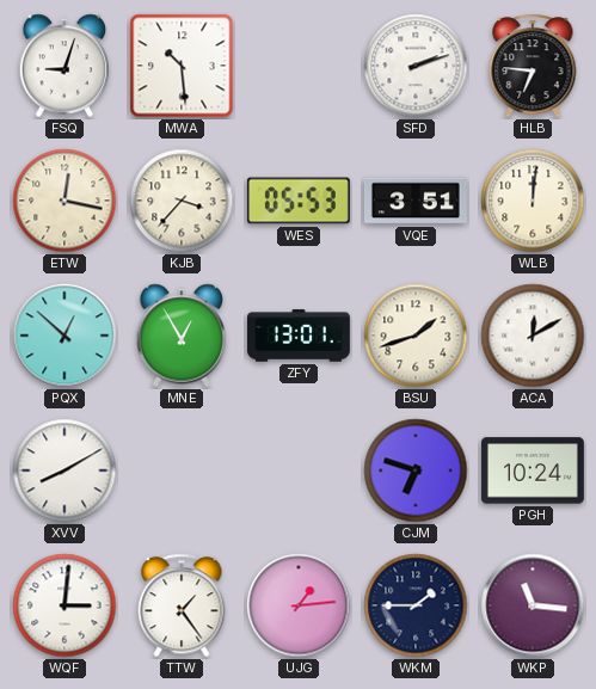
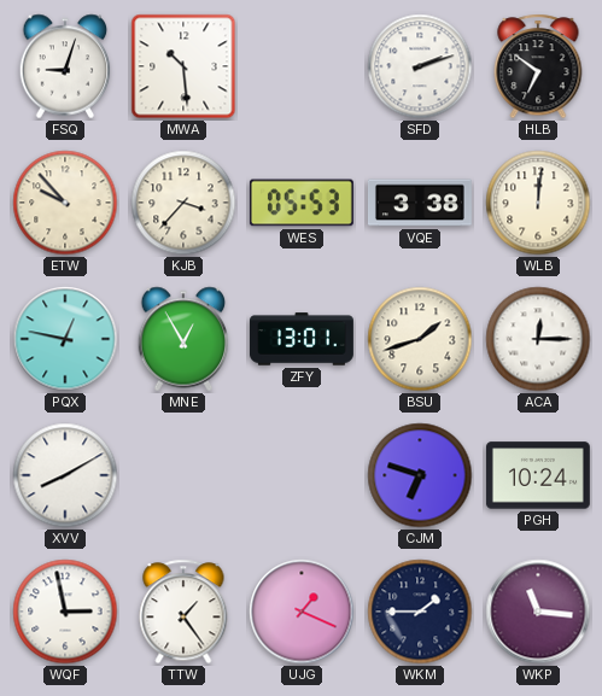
HLB: 6:46 -> 6:51 (538, 66)
ETW: 12:17 -> 9:53 (65, 203)
VQE: 3:51 -> 3:38 (420, 203)
PQX: 12:52 -> 12:47 (65, 339)
ACA: 12:10 -> 12:15 (538, 339)
WQF: 3:01 -> 2:58 (65, 612)
UJG: 1:14 -> 1:19 (302, 612)
